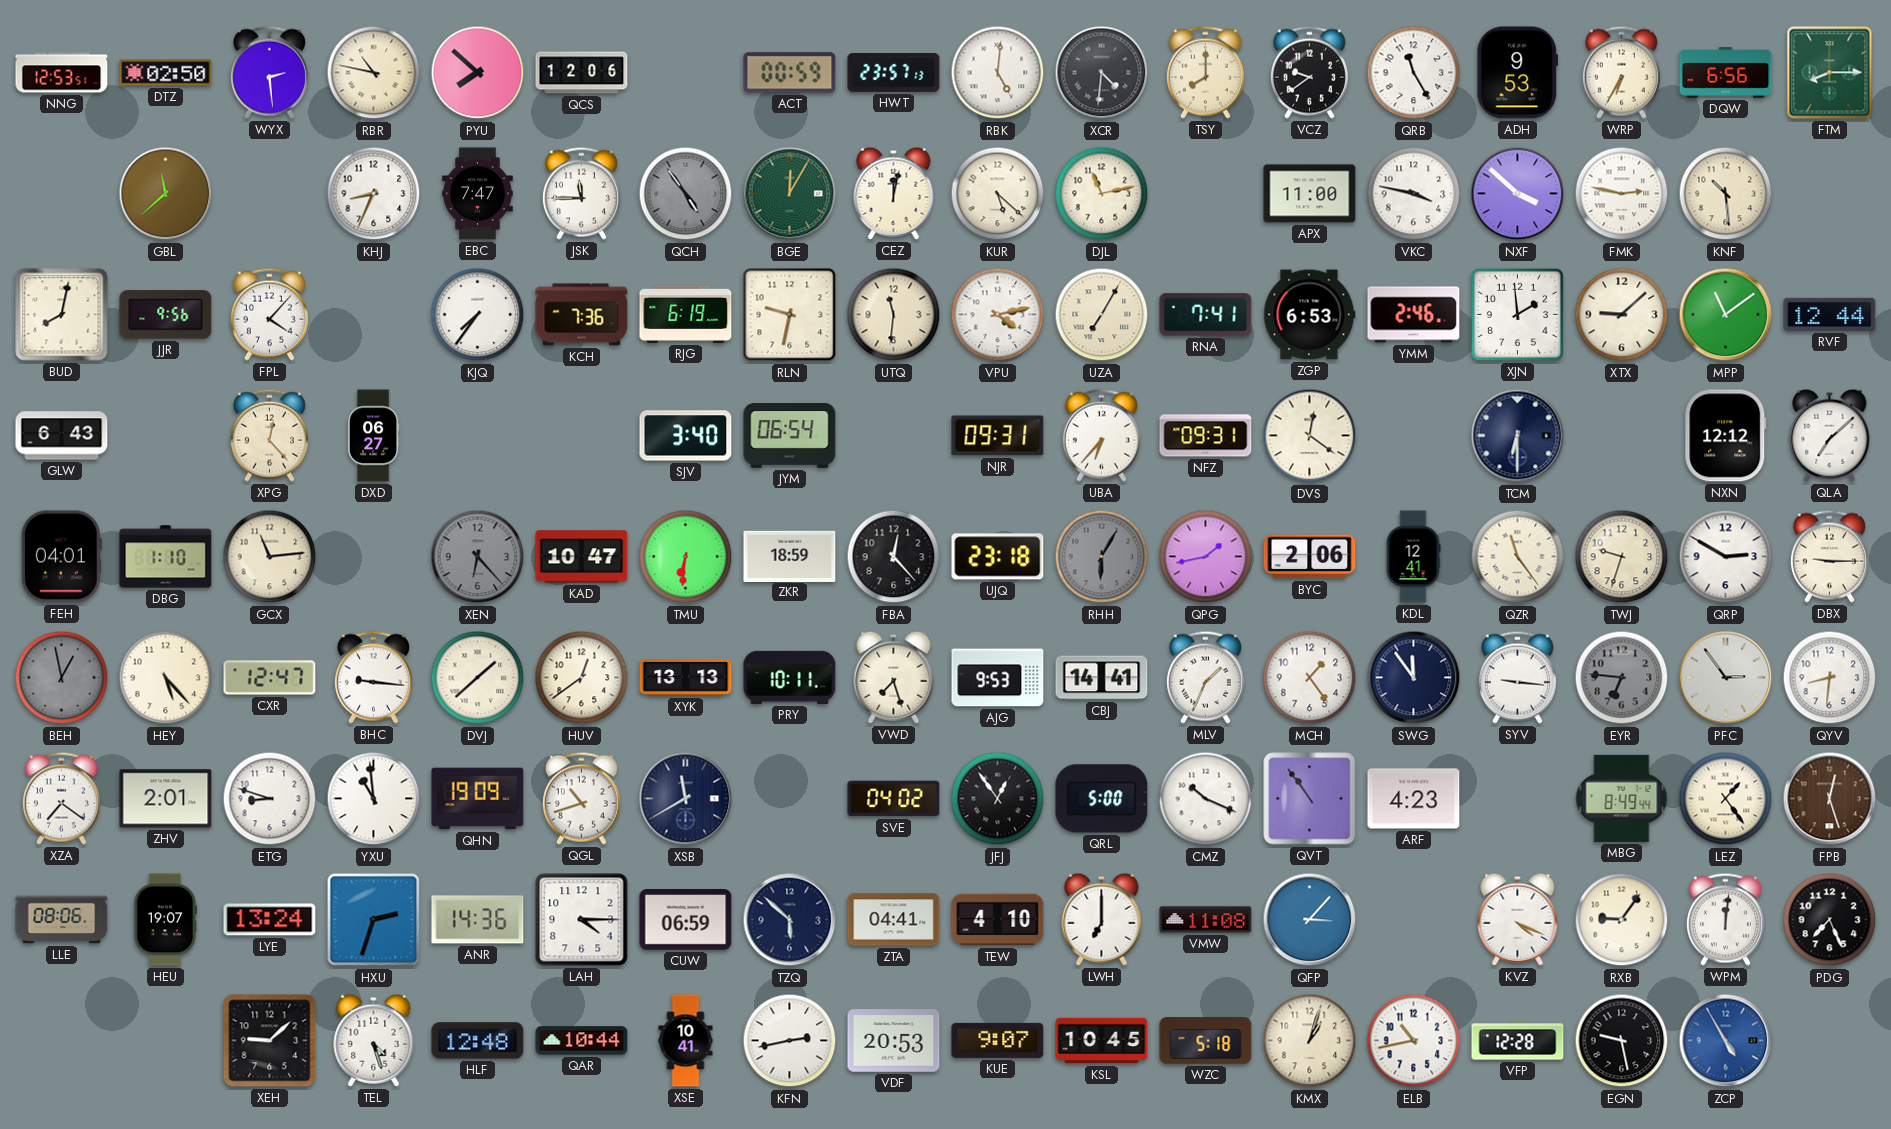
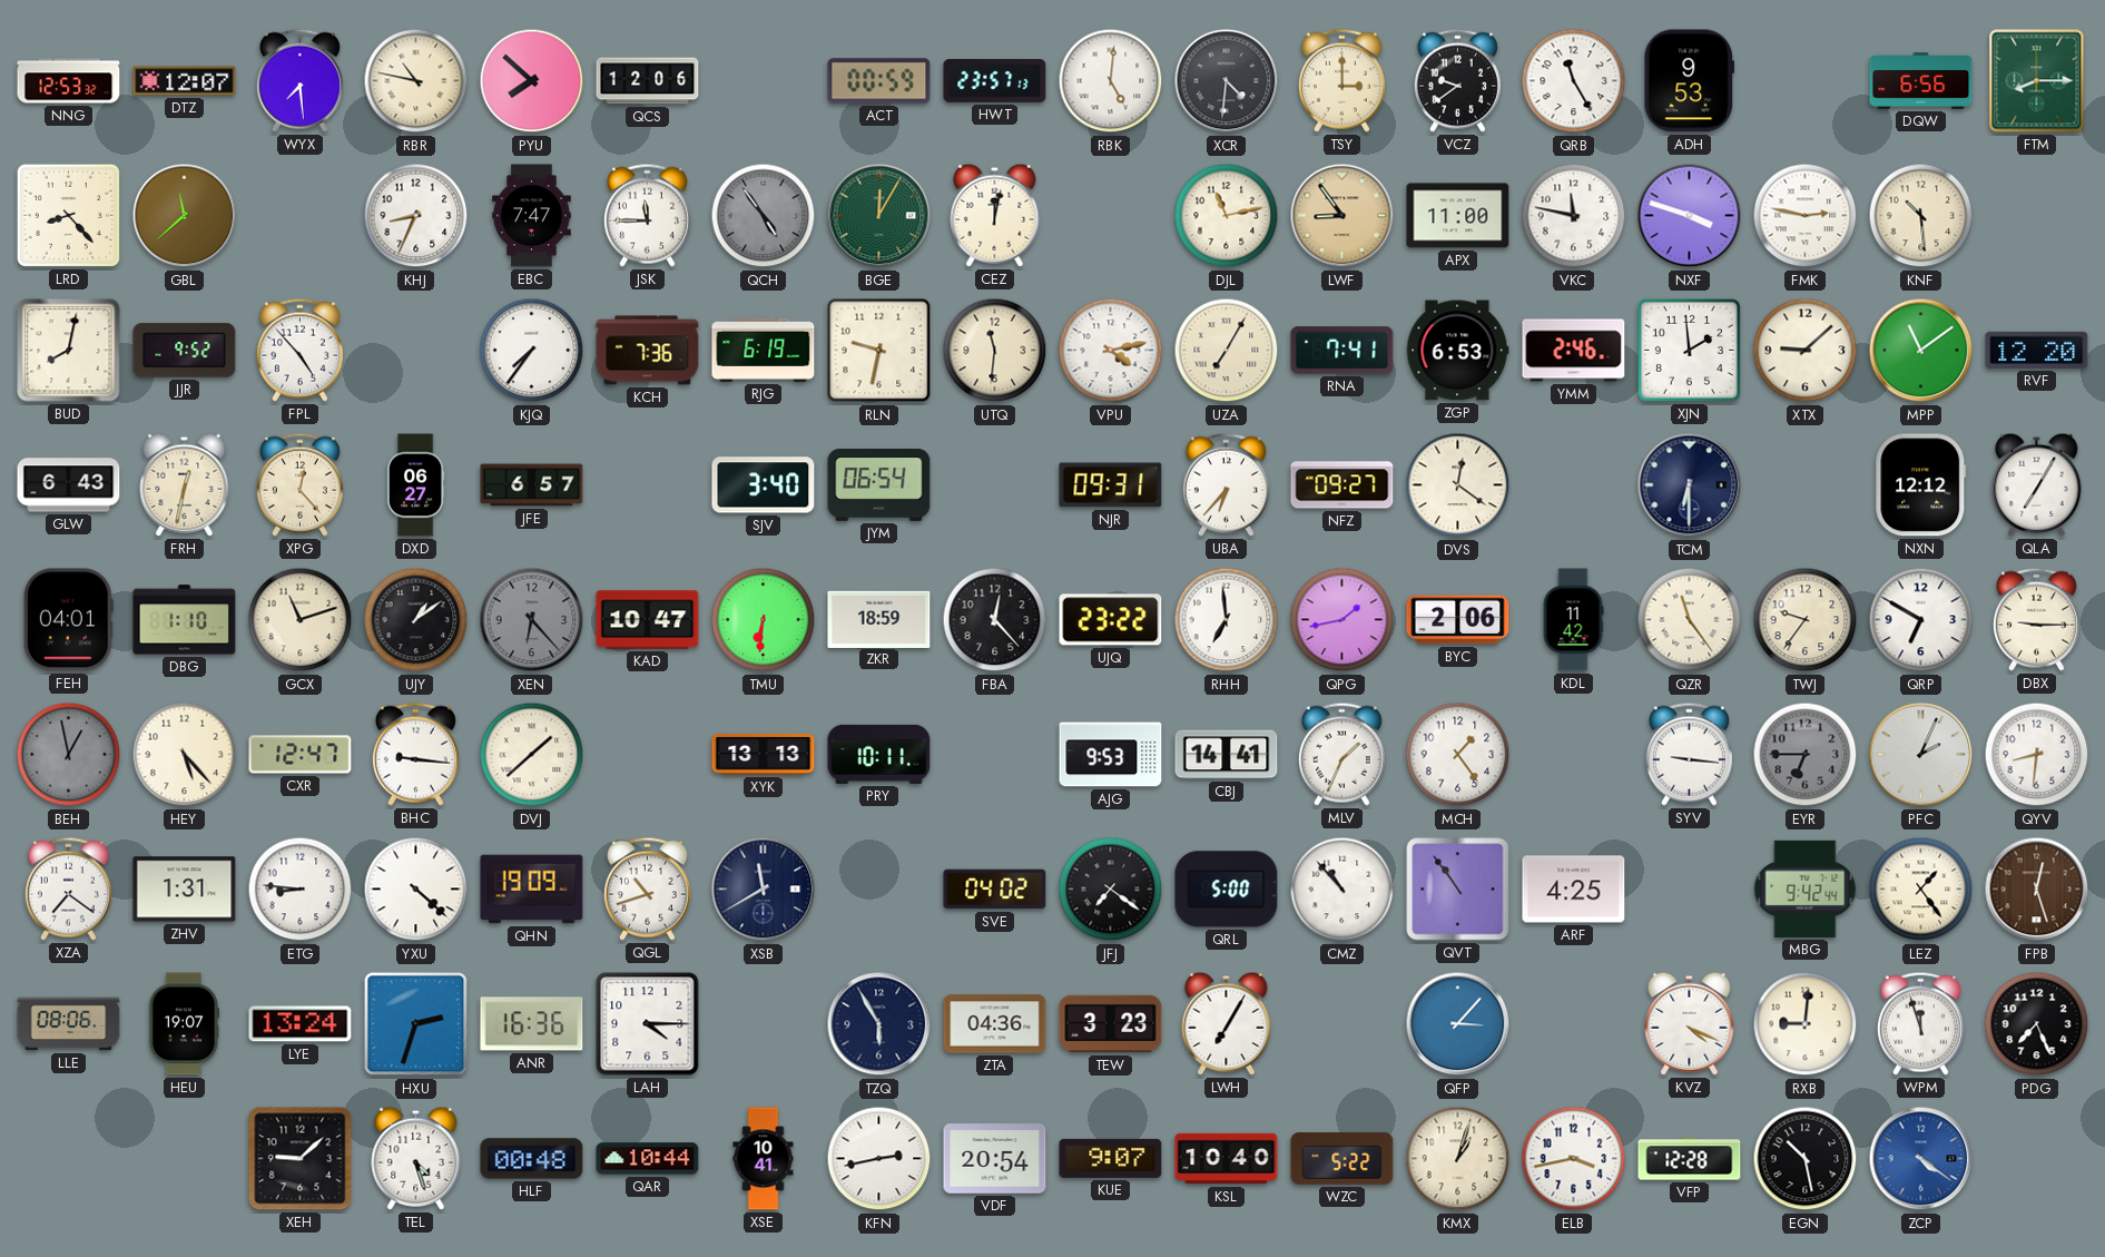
NNG: 12:53:51 -> 12:53:32 (69, 81)
DTZ: 02:50 -> 12:07 (185, 81)
WYX: 2:29 -> 7:29 (299, 80)
TSY: 8:00 -> 3:00 (1341, 80)
WRP: 6:35 -> none (1621, 72)
LRD: none -> 8:23 (68, 215)
KUR: 5:22 -> none (998, 194)
LWF: none -> 8:54 (1342, 216)
VKC: 3:47 -> 11:47 (1574, 216)
NXF: 3:52 -> 3:48 (1690, 216)
JJR: 9:56 -> 9:52 (185, 351)
FPL: 4:07 -> 4:53 (299, 350)
RVF: 12:44 -> 12:20 (2037, 350)
FRH: none -> 12:32 (185, 484)
JFE: none -> 6:57 (532, 485)
NFZ: 09:31 -> 09:27 (1342, 485)
QLA: 7:08 -> 7:05 (2037, 484)
GCX: 11:14 -> 11:12 (301, 620)
UJY: none -> 1:09 (416, 620)
UJQ: 23:18 -> 23:22 (1111, 620)
RHH: 6:05 -> 6:59 (1227, 620)
RHH dial: grey -> white (1227, 620)
KDL: 12:41 -> 11:42 (1573, 620)
TWJ: 9:33 -> 9:36 (1806, 620)
QRP: 2:50 -> 6:50 (1921, 620)
HUV: 12:39 -> none (582, 678)
VWD: 7:27 -> none (894, 677)
SWG: 11:54 -> none (1414, 678)
EYR: 6:46 -> 6:45 (1806, 755)
PFC: 2:54 -> 2:04 (1921, 755)
ZHV: 2:01 -> 1:31 (185, 890)
ETG: 8:48 -> 8:46 (301, 890)
YXU: 10:59 -> 4:22 (416, 890)
JFJ: 12:54 -> 7:21 (1111, 890)
CMZ: 10:19 -> 10:53 (1342, 890)
ARF: 4:23 -> 4:25 (1574, 890)
MBG: 8:49 -> 9:42 (1806, 888)
ANR: 14:36 -> 16:36 (532, 1024)
CUW: 06:59 -> none (686, 920)
TZQ: 5:52 -> 5:55 (879, 1024)
ZTA: 04:41 -> 04:36 (995, 1024)
TEW: 4:10 -> 3:23 (1111, 1024)
LWH: 7:00 -> 7:05 (1227, 1023)
VMW: 11:08 -> none (1206, 920)
RXB: 9:06 -> 9:01 (1806, 1024)
WPM: 12:01 -> 11:57 (1920, 1023)
HLF: 12:48 -> 00:48 (532, 1159)
VDF: 20:53 -> 20:54 (995, 1159)
KSL: 10:45 -> 10:40 (1227, 1159)
WZC: 5:18 -> 5:22 (1342, 1159)
ELB: 10:43 -> 3:43 (1574, 1159)
EGN: 9:28 -> 10:28 (1806, 1159)
ZCP: 4:55 -> 4:21 (1921, 1159)
